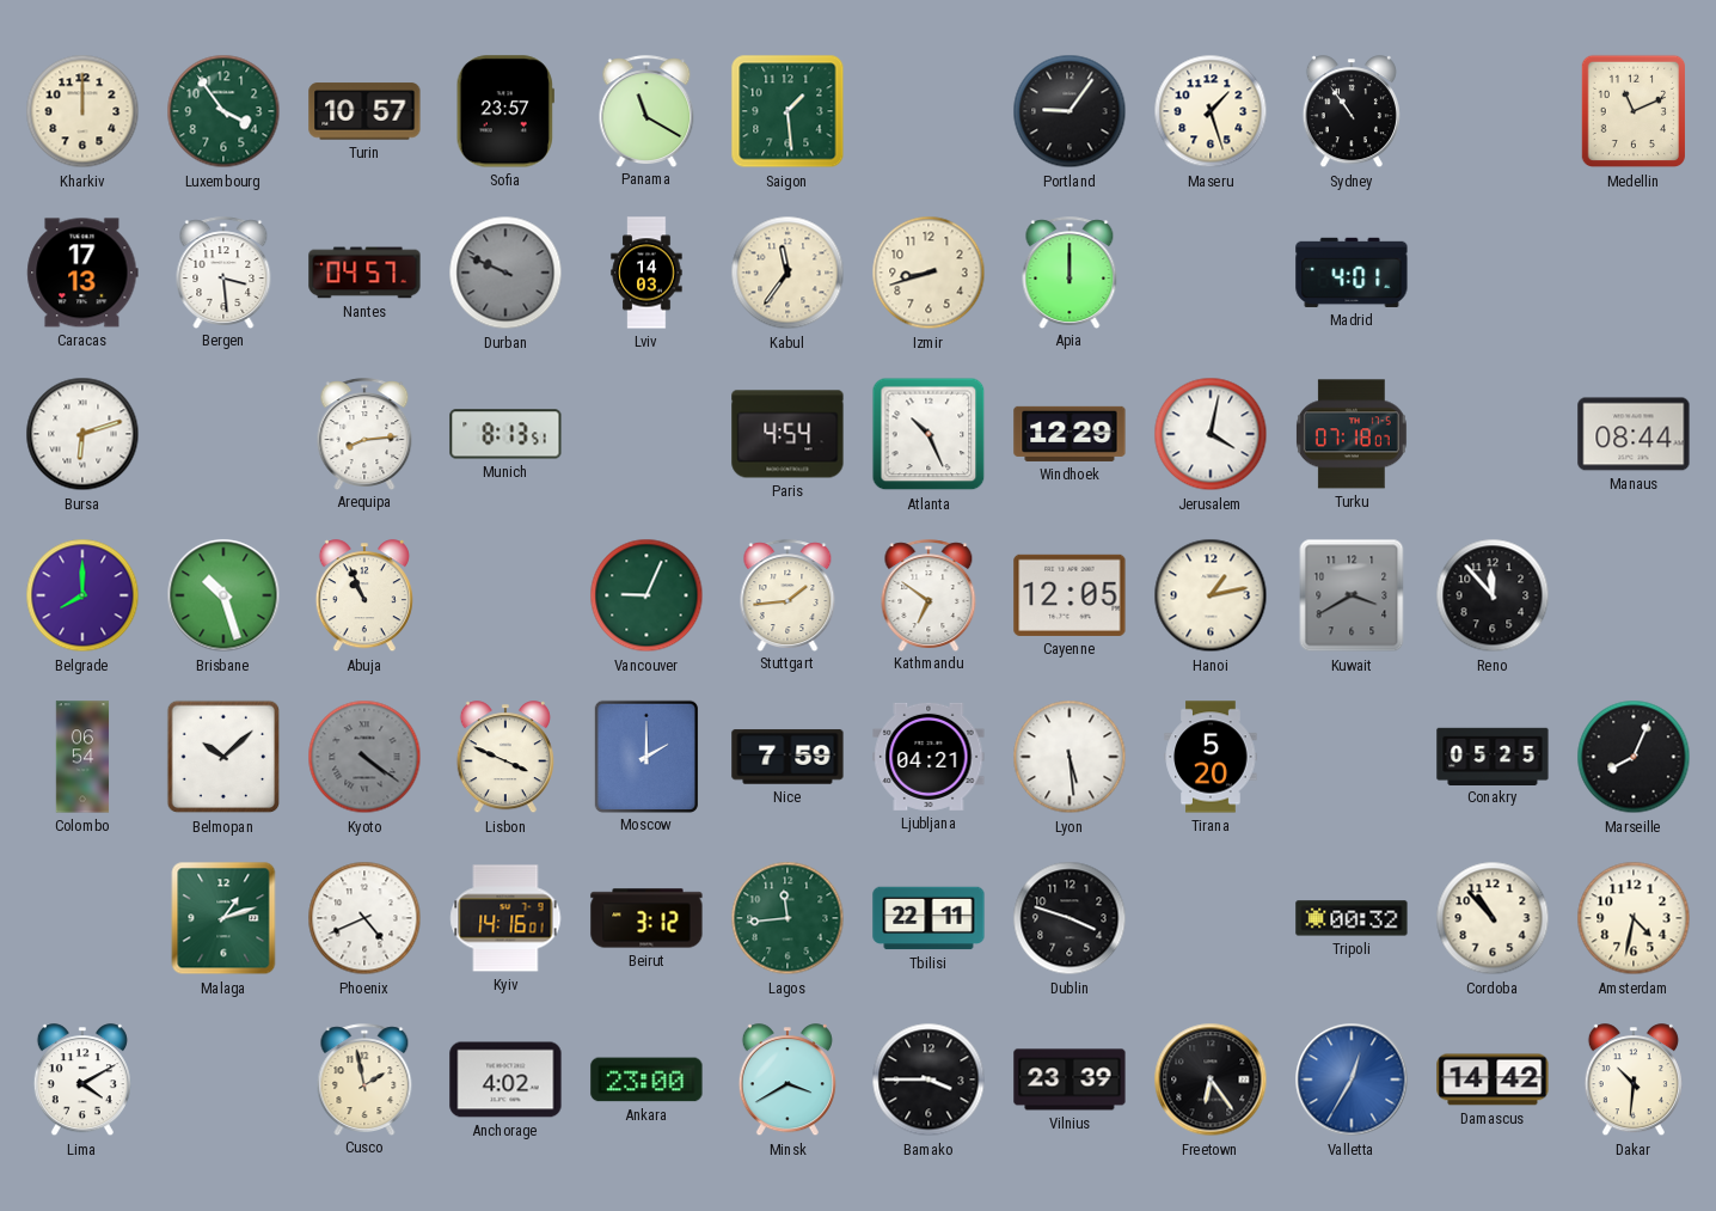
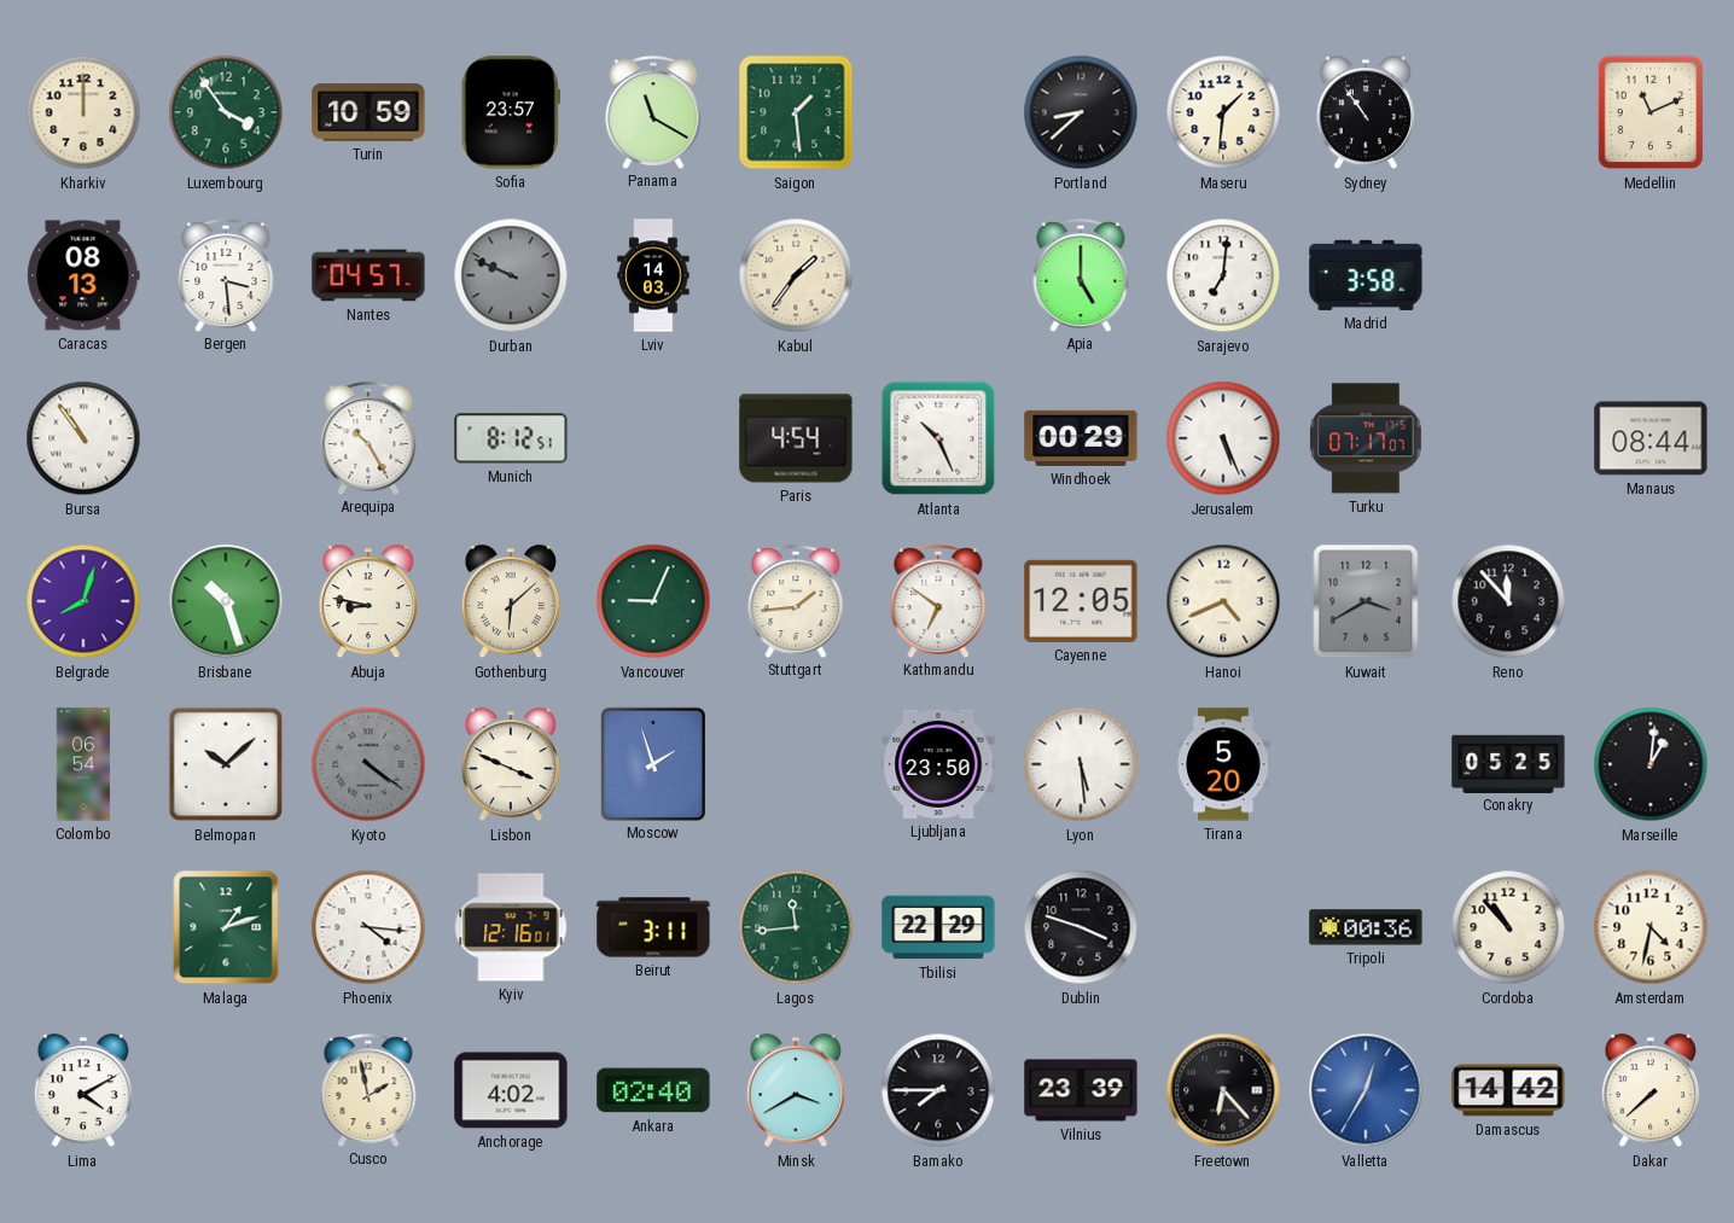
Turin: 10:57 -> 10:59 (368, 112)
Portland: 9:06 -> 8:38 (1081, 112)
Maseru: 1:27 -> 1:31 (1223, 112)
Caracas: 17:13 -> 08:13 (83, 275)
Kabul: 11:36 -> 1:36 (796, 275)
Izmir: 8:42 -> none (929, 273)
Apia: 12:00 -> 5:00 (1081, 275)
Sarajevo: none -> 7:01 (1223, 275)
Madrid: 4:01 -> 3:58 (1366, 275)
Bursa: 6:12 -> 10:54 (83, 438)
Arequipa: 8:14 -> 10:25 (368, 438)
Munich: 8:13 -> 8:12 (511, 438)
Windhoek: 12:29 -> 00:29 (1081, 438)
Jerusalem: 4:02 -> 5:26 (1223, 438)
Turku: 07:18 -> 07:17 (1366, 438)
Belgrade: 8:00 -> 8:03 (83, 601)
Abuja: 10:56 -> 8:47 (368, 602)
Gothenburg: none -> 6:08 (511, 602)
Hanoi: 1:13 -> 4:41 (1223, 601)
Moscow: 2:00 -> 1:57 (652, 763)
Nice: 7:59 -> none (787, 757)
Ljubljana: 04:21 -> 23:50 (938, 764)
Marseille: 8:04 -> 1:01 (1651, 764)
Phoenix: 4:41 -> 4:16 (368, 927)
Kyiv: 14:16 -> 12:16 (511, 927)
Beirut: 3:12 -> 3:11 (653, 927)
Tbilisi: 22:11 -> 22:29 (938, 927)
Tripoli: 00:32 -> 00:36 (1366, 927)
Ankara: 23:00 -> 02:40 (653, 1090)
Bamako: 3:45 -> 7:45 (938, 1090)
Freetown: 6:24 -> 6:23 (1223, 1090)
Dakar: 10:31 -> 7:38 (1651, 1091)
